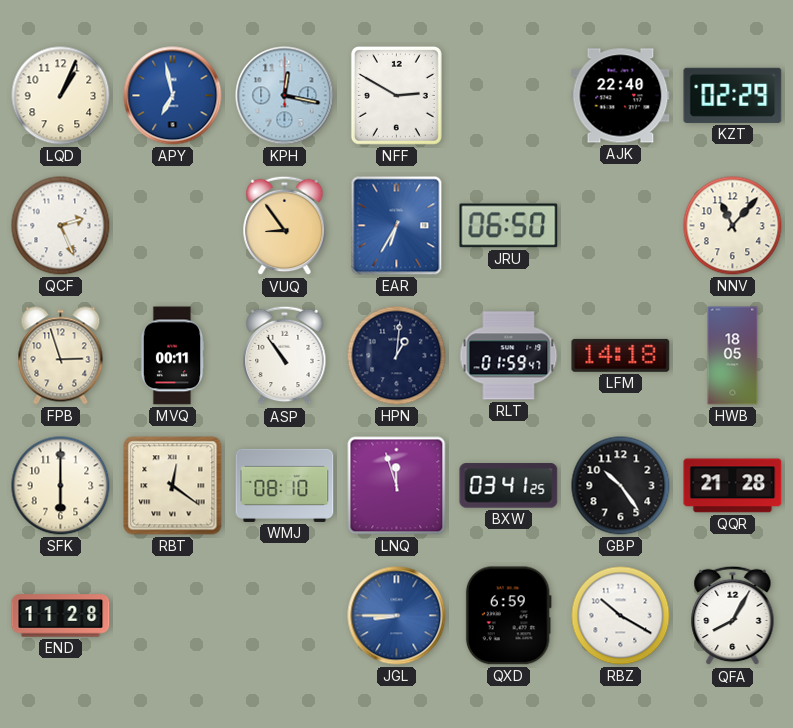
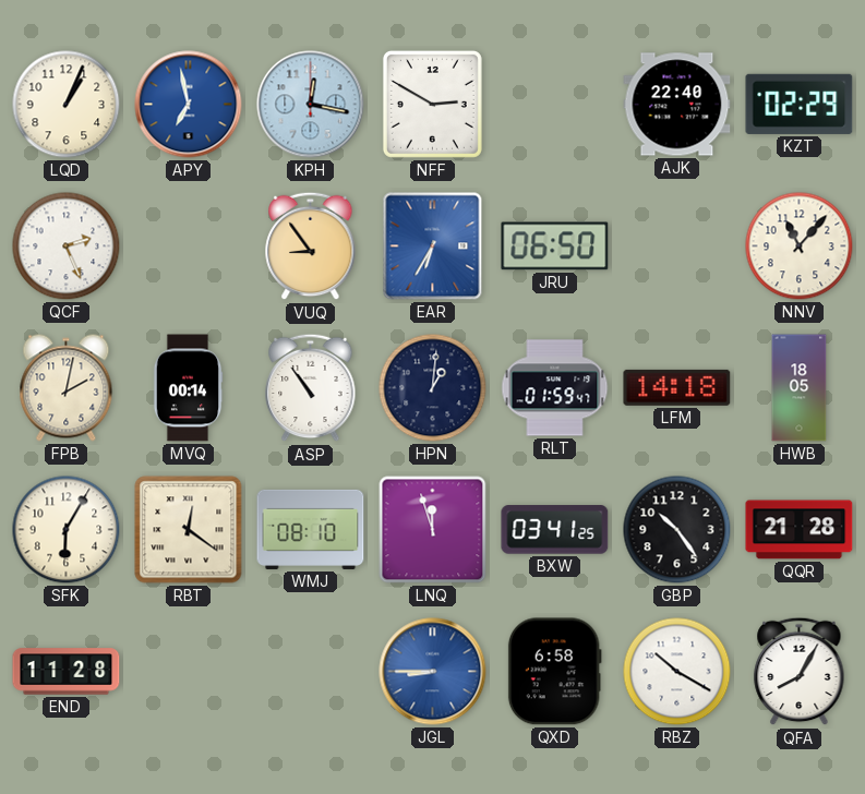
FPB: 2:57 -> 2:02 (67, 388)
MVQ: 00:11 -> 00:14 (188, 388)
SFK: 6:00 -> 6:05 (67, 530)
QXD: 6:59 -> 6:58 (554, 672)
